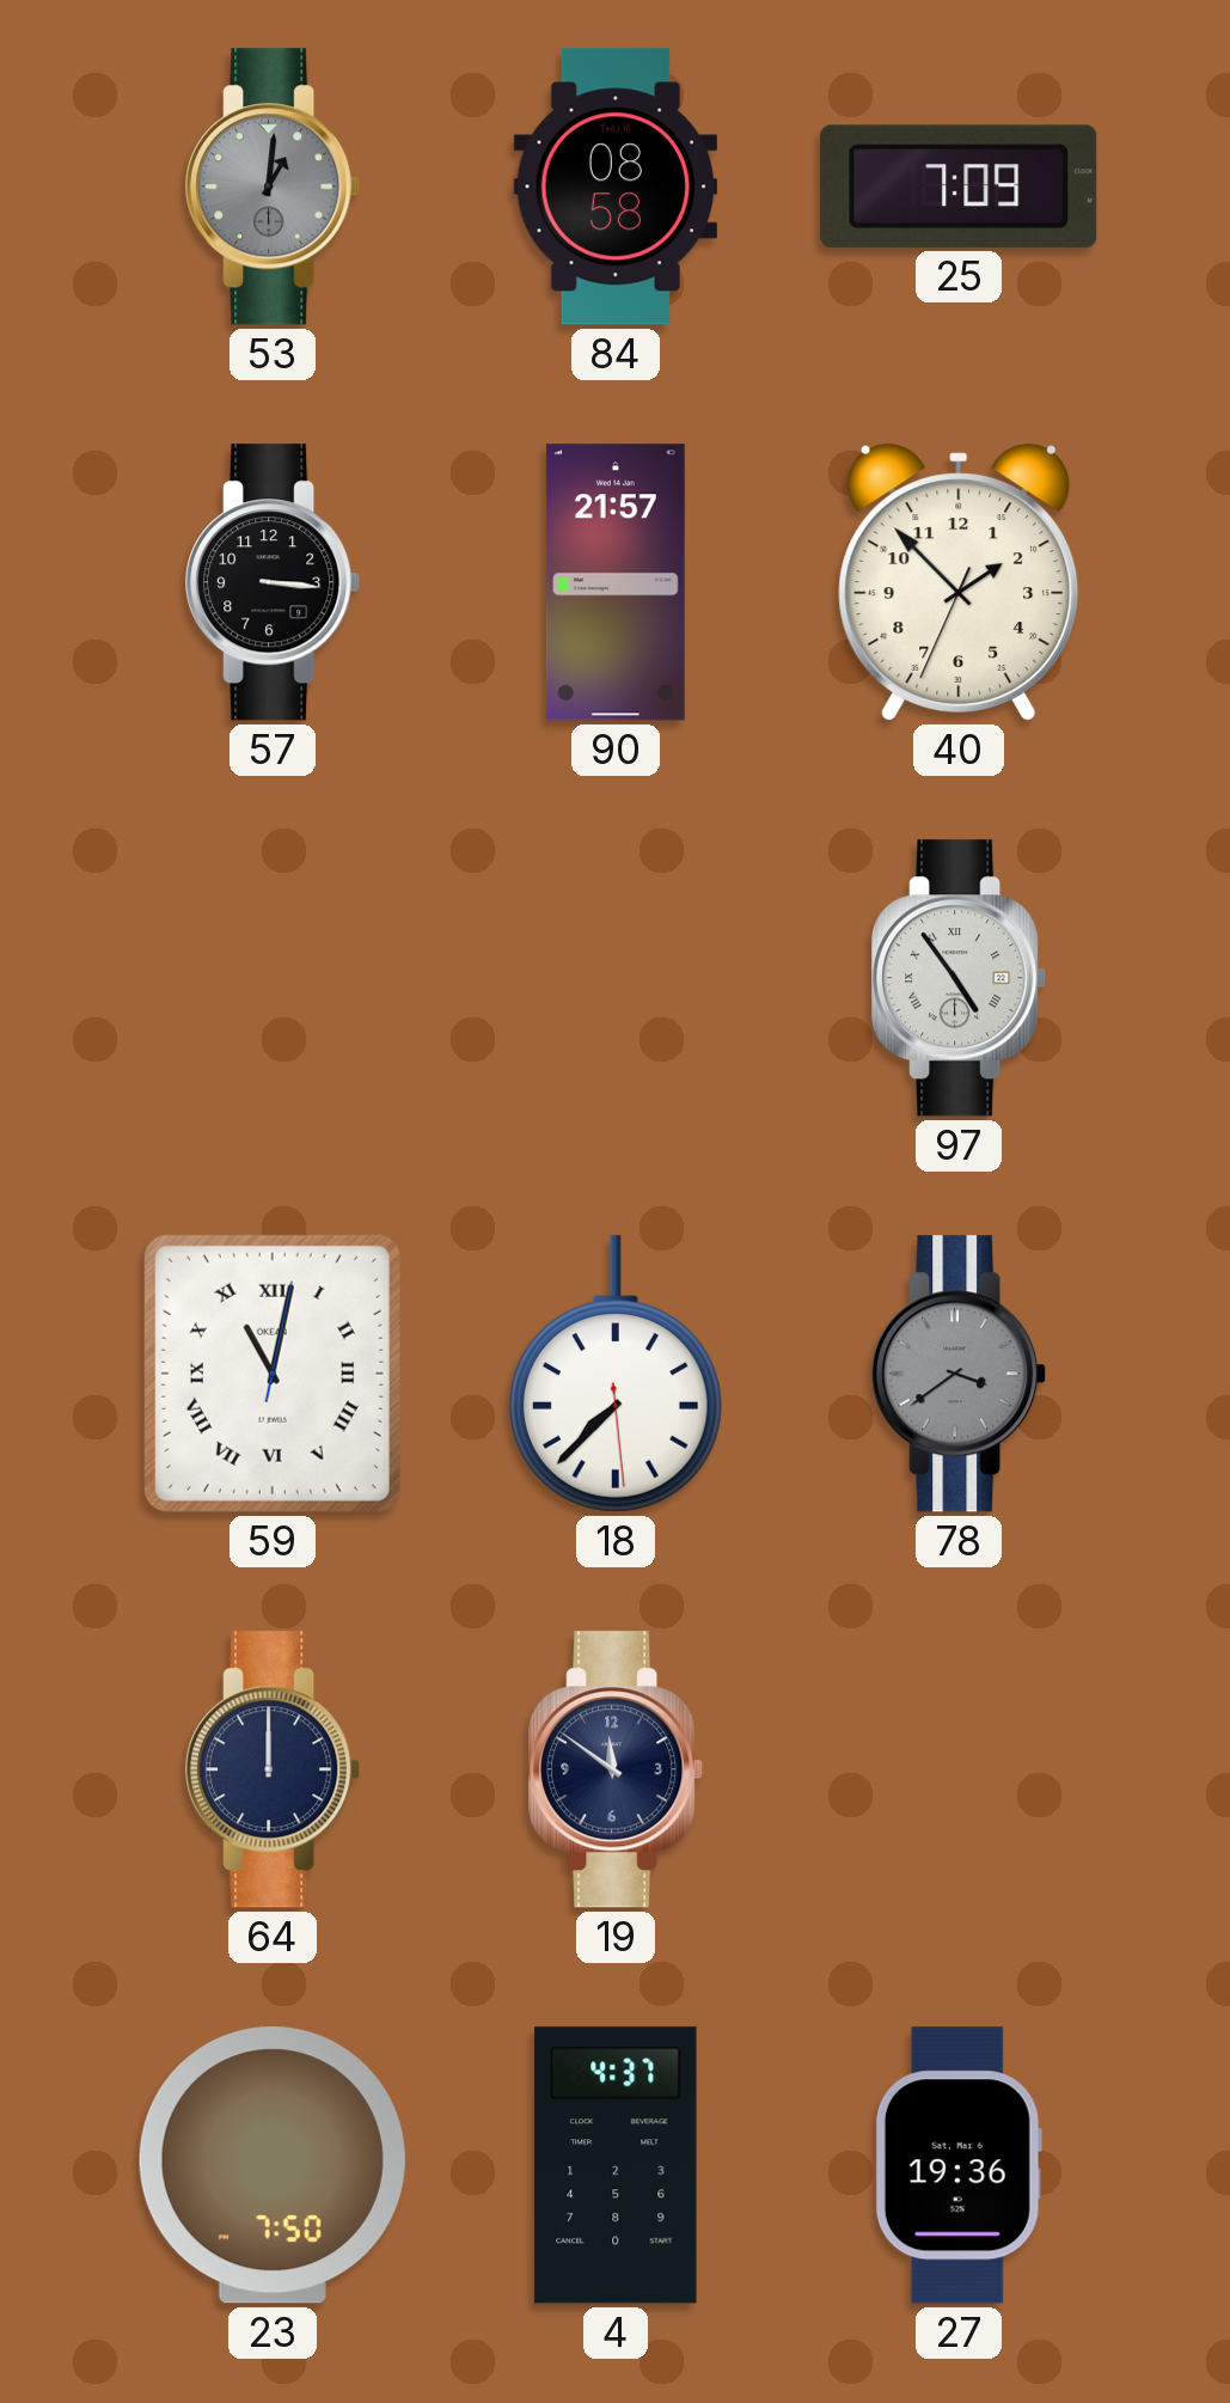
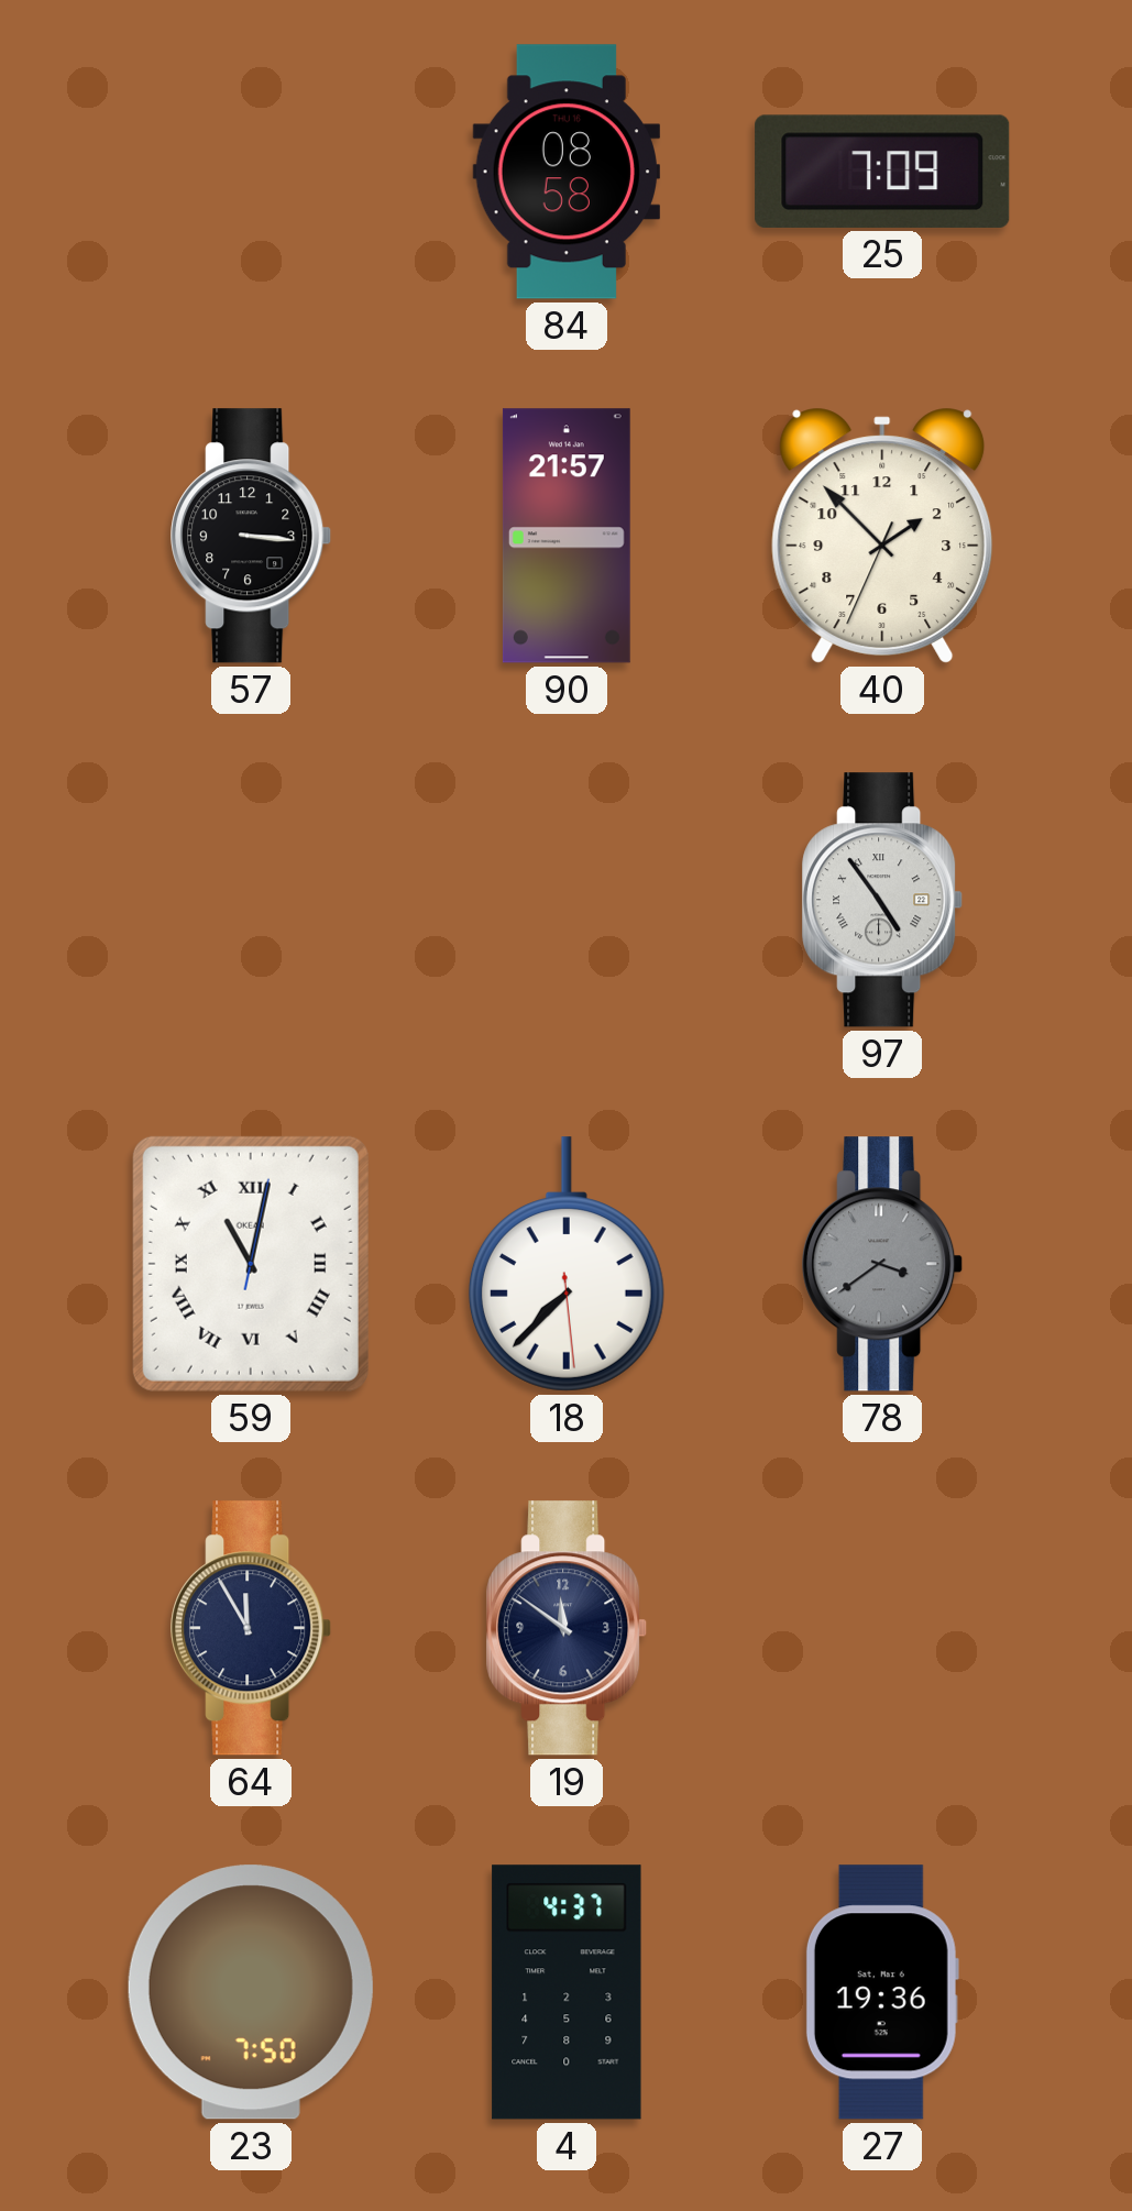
53: 1:01 -> none (274, 187)
64: 12:00 -> 11:55 (252, 1628)
